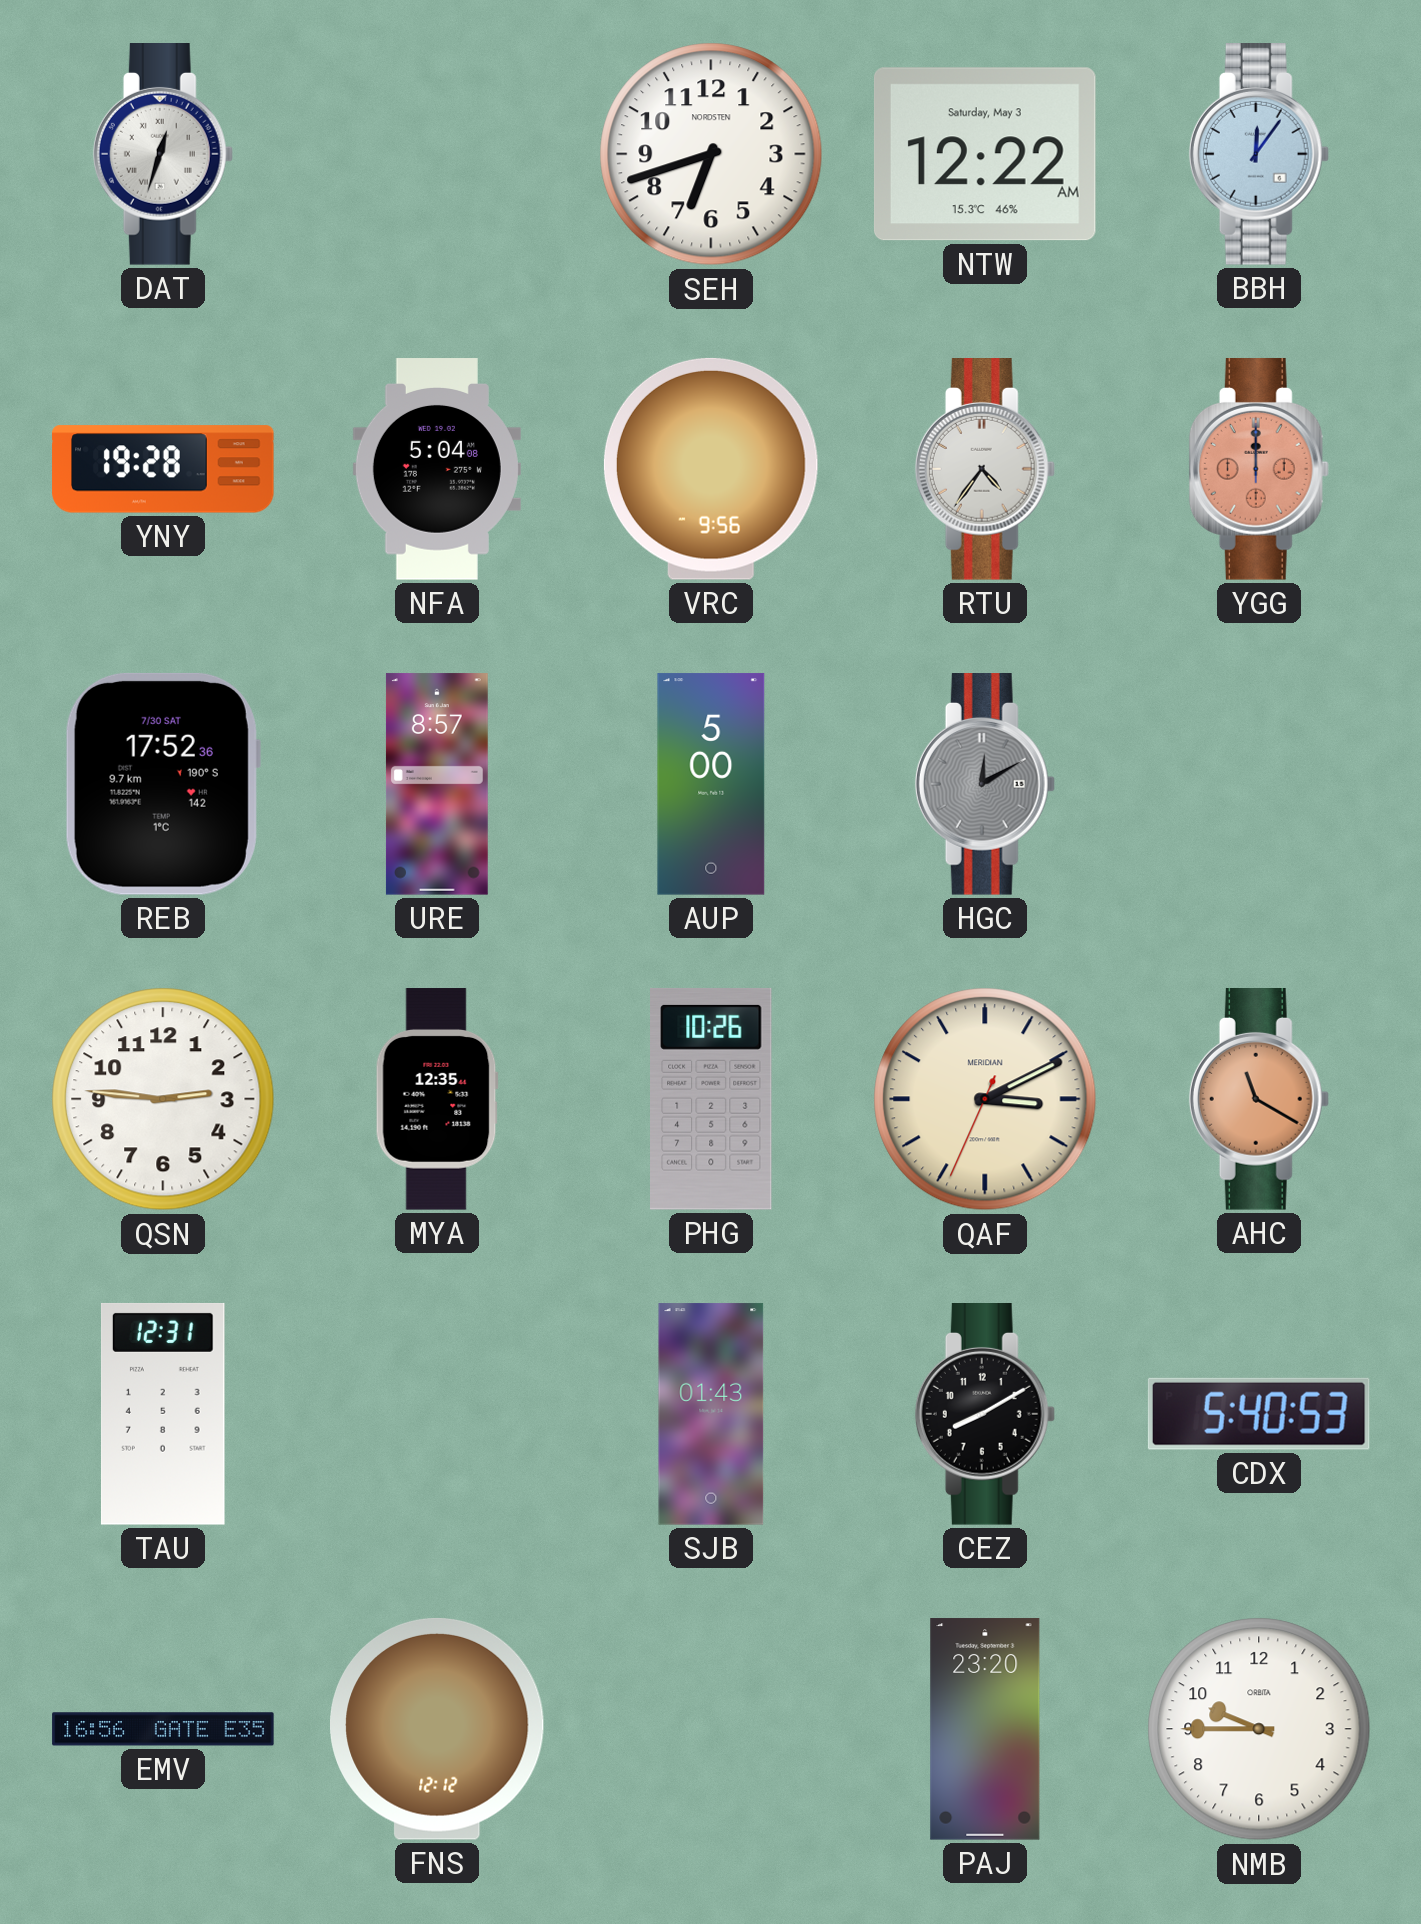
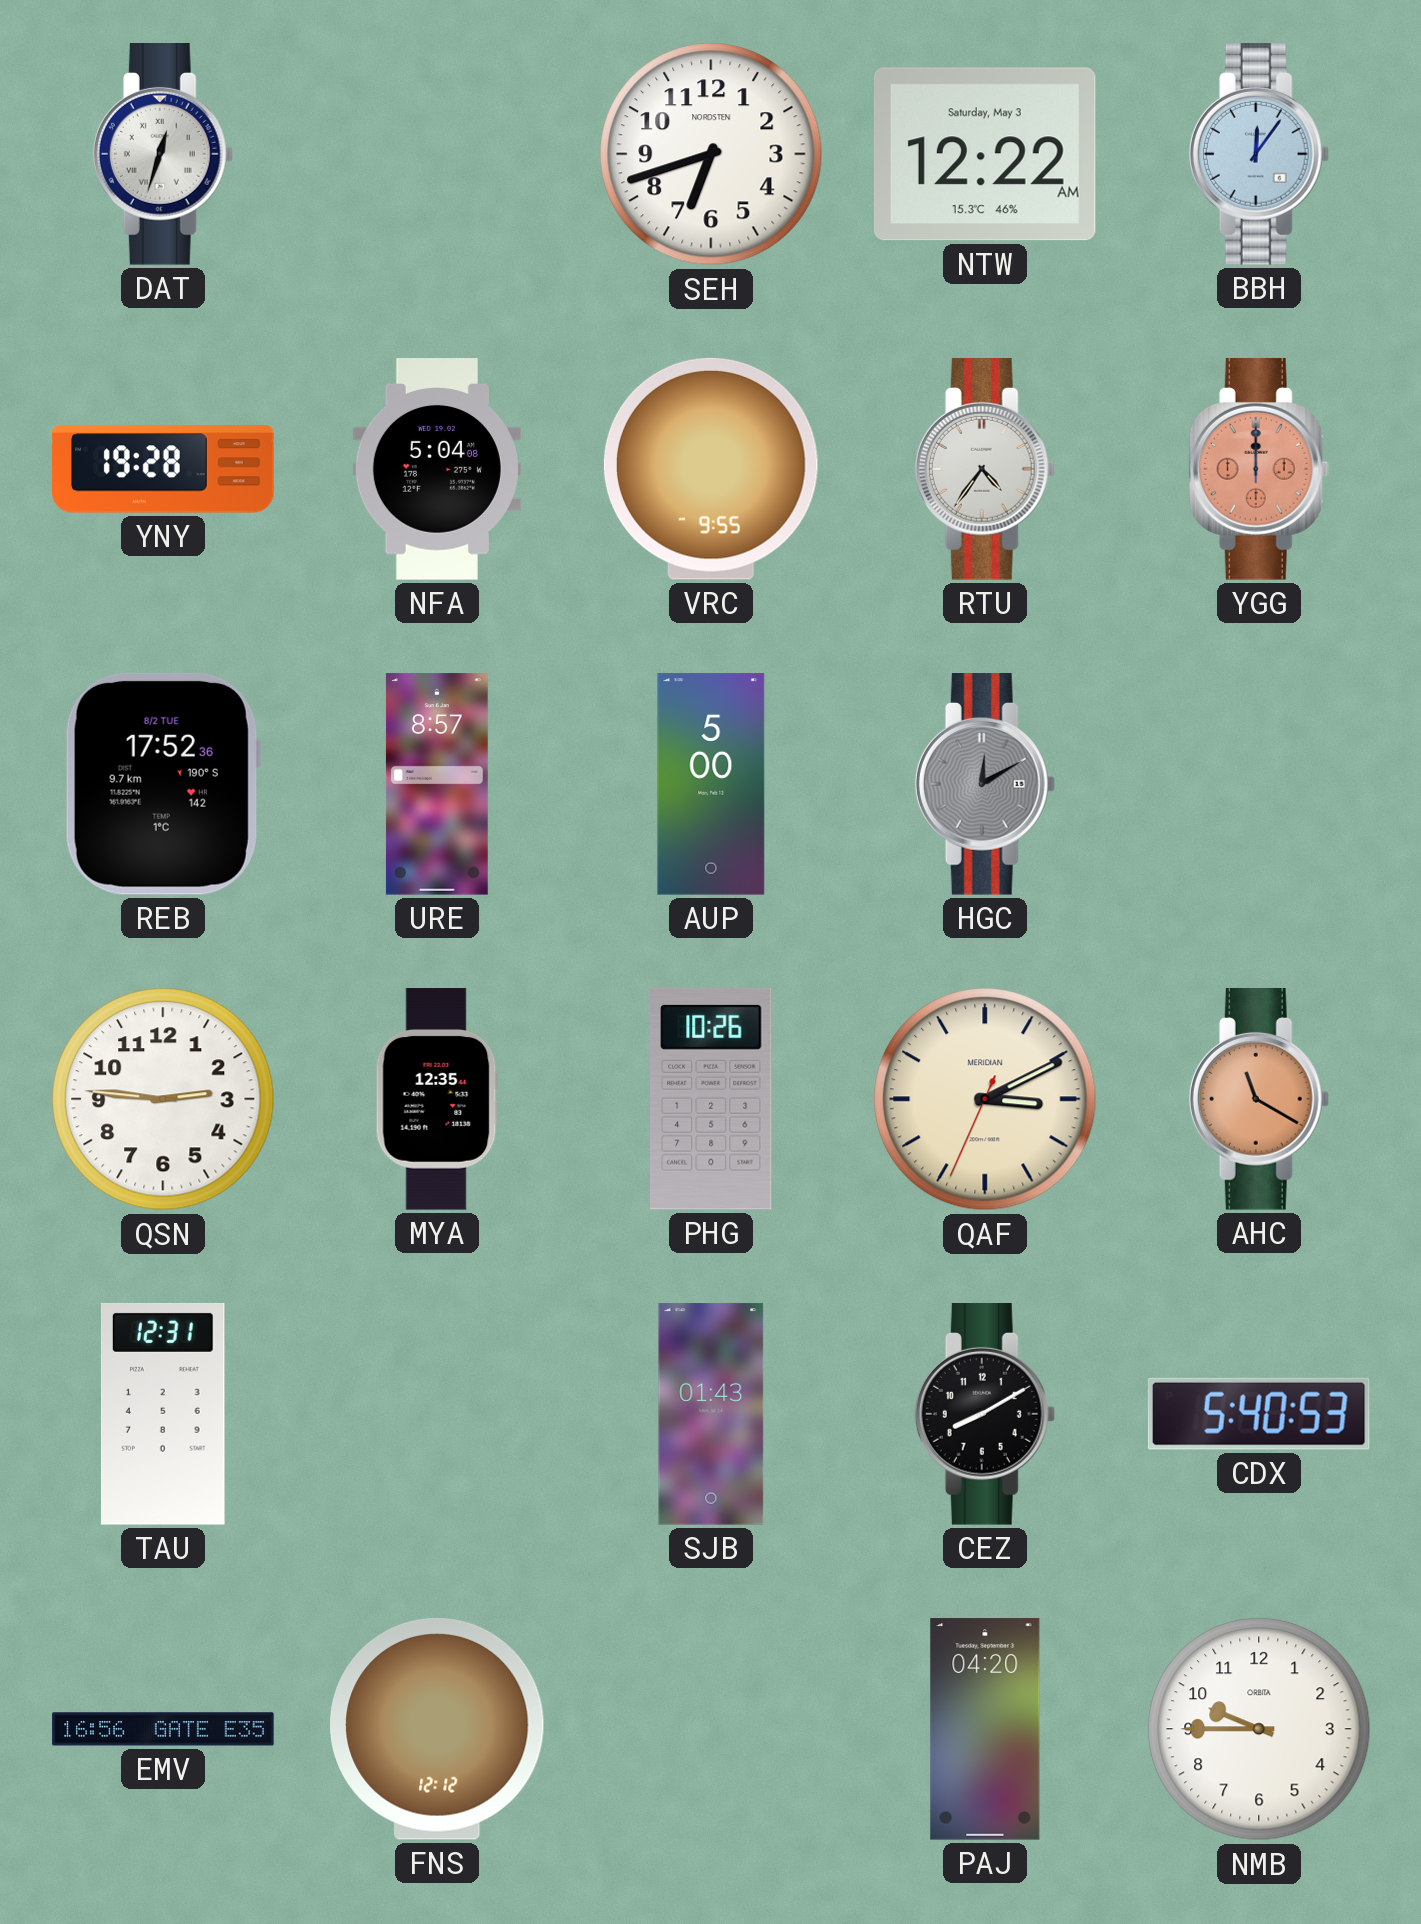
VRC: 9:56 -> 9:55 (711, 469)
REB date: 7/30 SAT -> 8/2 TUE (163, 784)
PAJ: 23:20 -> 04:20 (985, 1729)
